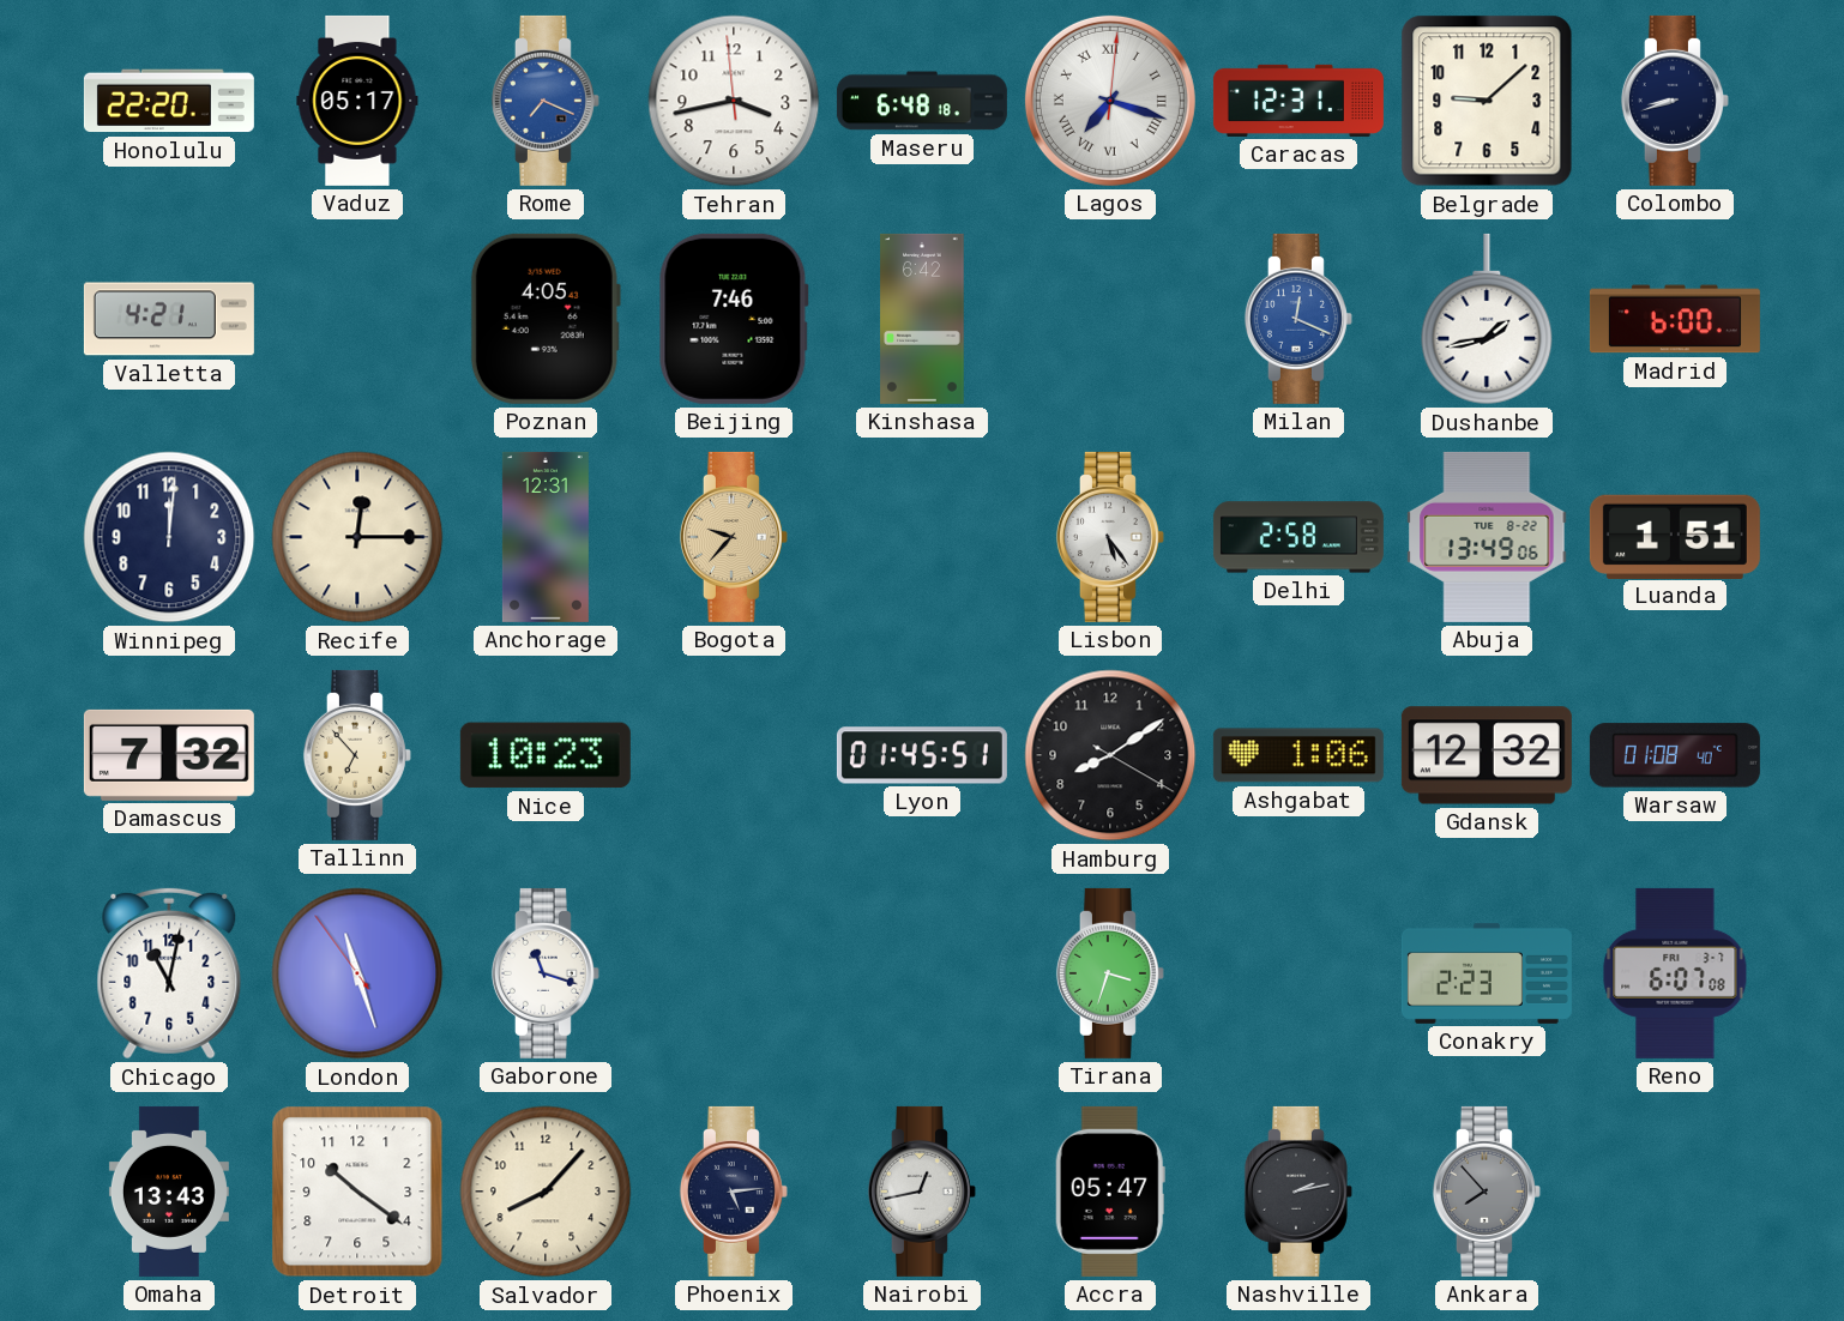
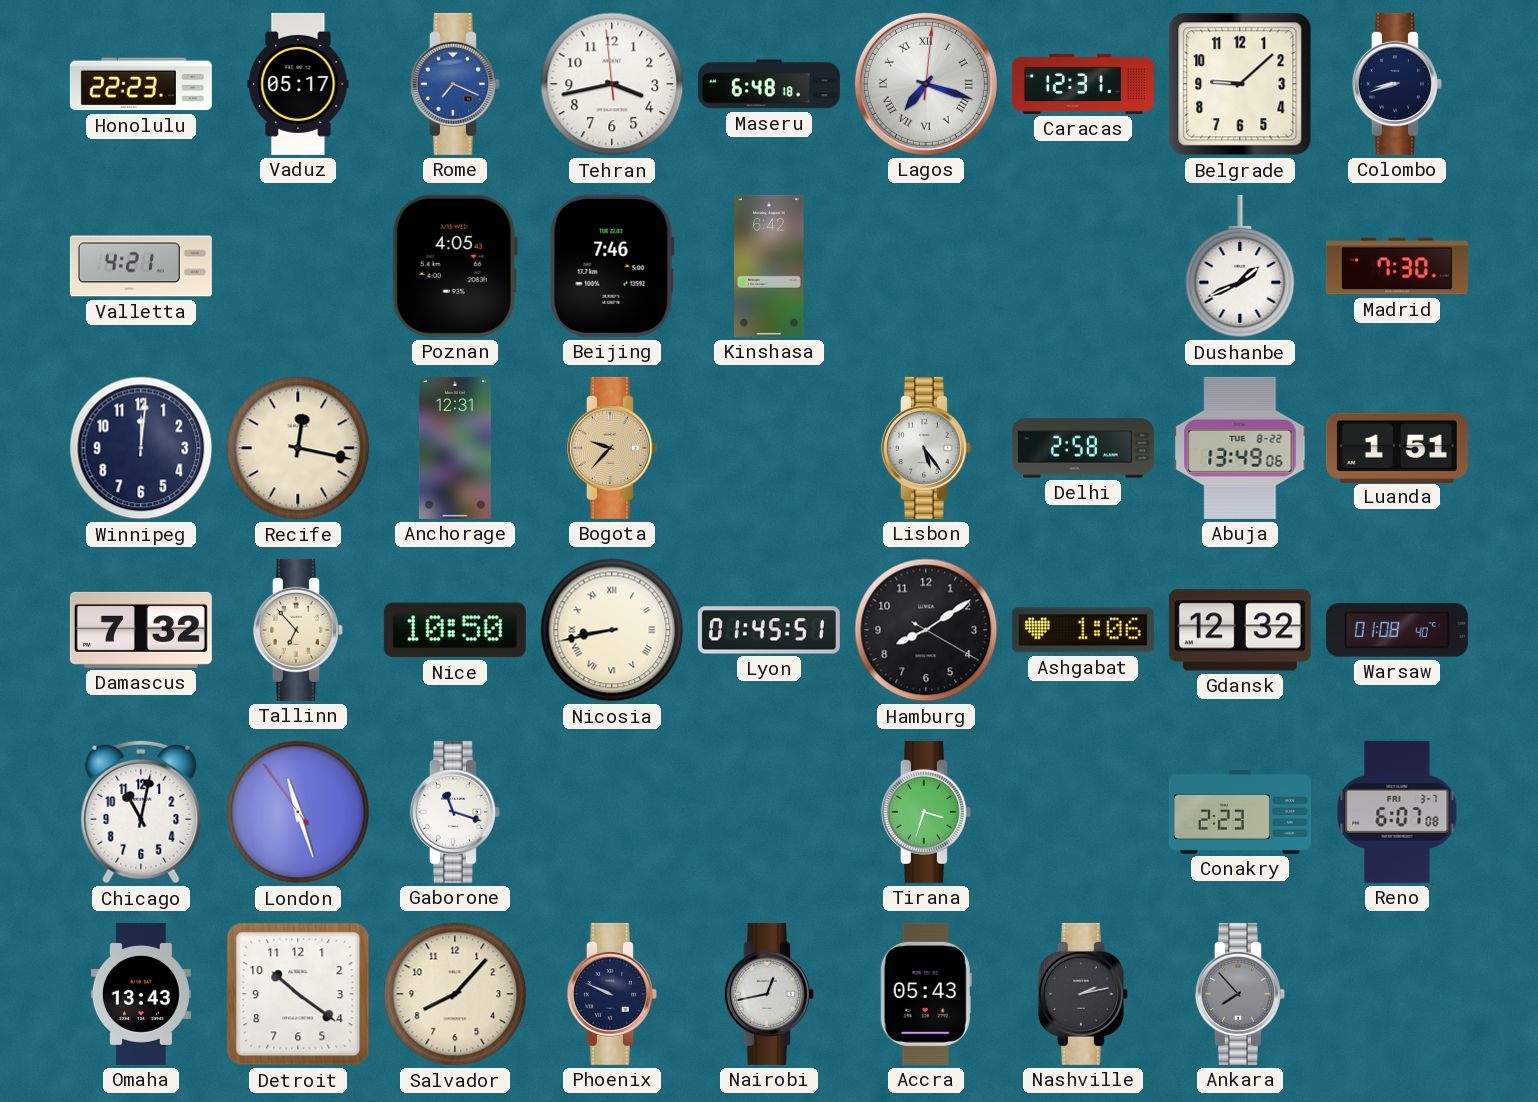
Honolulu: 22:20 -> 22:23 (141, 84)
Milan: 12:19 -> none (1298, 319)
Dushanbe: 1:43 -> 1:41 (1240, 266)
Madrid: 6:00 -> 7:30 (1397, 266)
Recife: 12:15 -> 12:17 (298, 448)
Nice: 10:23 -> 10:50 (455, 630)
Nicosia: none -> 8:43 (612, 630)
Phoenix: 5:14 -> 9:49 (612, 994)
Accra: 05:47 -> 05:43 (926, 994)
